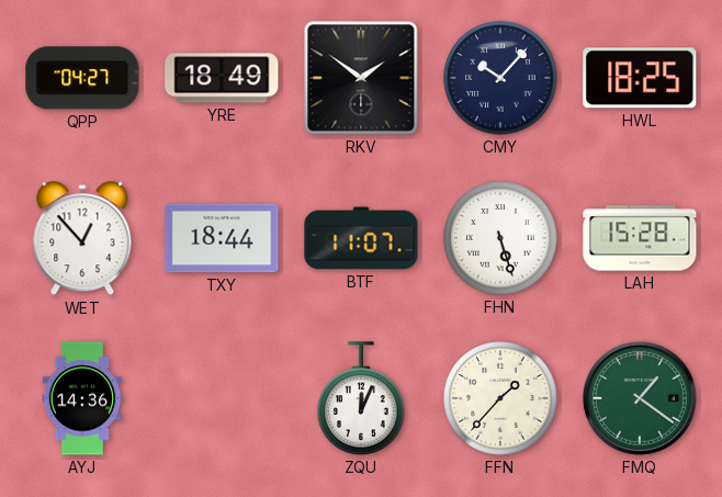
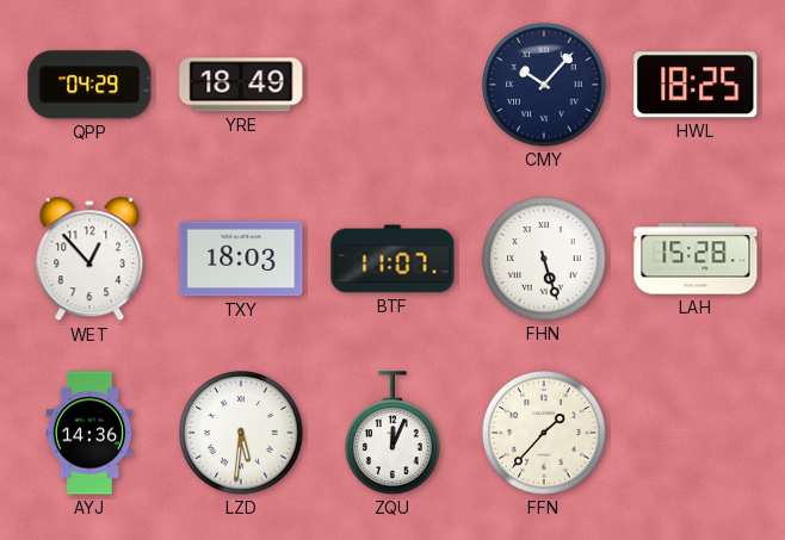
QPP: 04:27 -> 04:29 (89, 85)
RKV: 1:51 -> none (361, 78)
TXY: 18:44 -> 18:03 (241, 259)
LZD: none -> 5:31 (241, 433)
FMQ: 1:21 -> none (640, 398)
